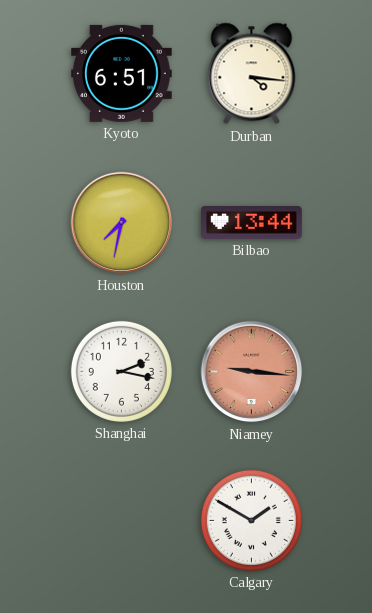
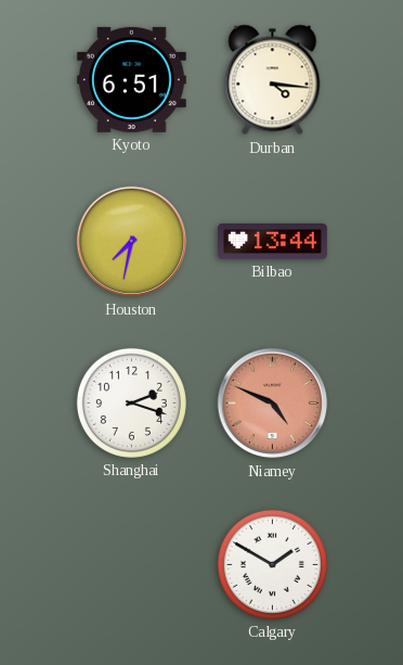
Shanghai: 2:17 -> 2:18 (131, 402)
Niamey: 9:16 -> 4:49 (273, 404)
